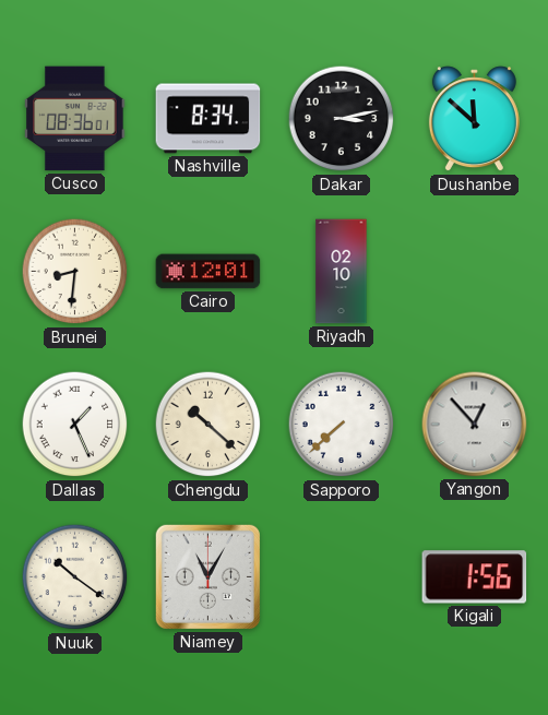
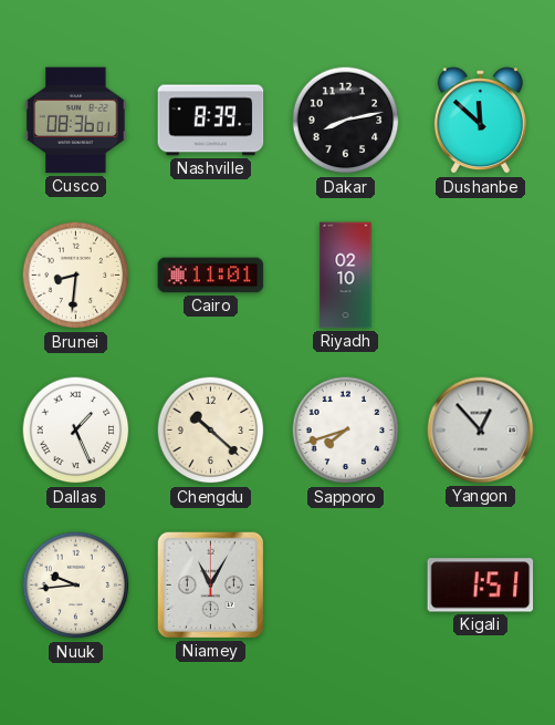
Nashville: 8:34 -> 8:39 (211, 121)
Dakar: 3:13 -> 8:13 (346, 121)
Cairo: 12:01 -> 11:01 (211, 276)
Sapporo: 7:38 -> 7:42 (346, 431)
Nuuk: 10:21 -> 9:44 (76, 586)
Kigali: 1:56 -> 1:51 (481, 586)
